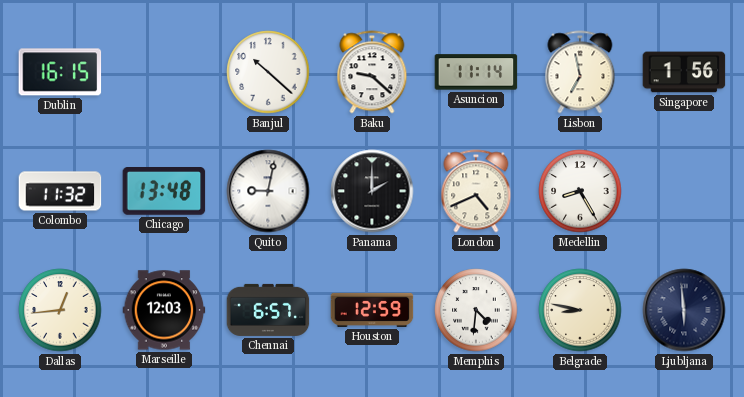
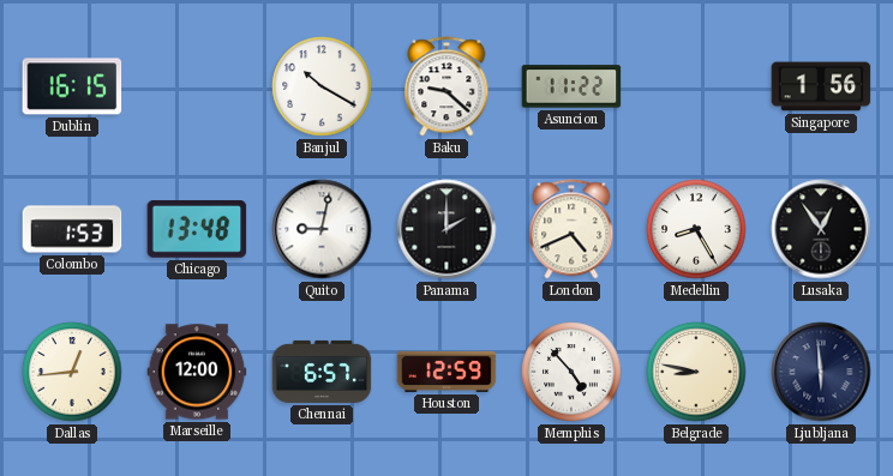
Banjul: 10:22 -> 10:20 (322, 86)
Asuncion: 11:14 -> 11:22 (571, 86)
Lisbon: 6:58 -> none (580, 72)
Colombo: 11:32 -> 1:53 (72, 229)
Lusaka: none -> 12:54 (821, 229)
Marseille: 12:03 -> 12:00 (197, 372)
Memphis: 4:31 -> 4:53 (571, 372)
